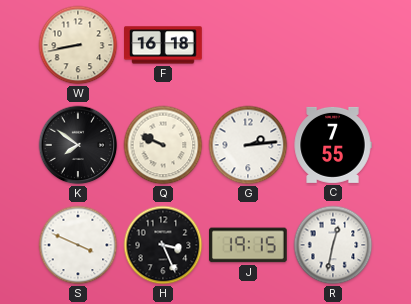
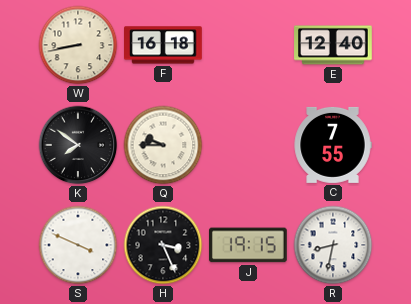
E: none -> 12:40 (333, 45)
Q: 9:49 -> 9:45 (163, 145)
G: 2:14 -> none (248, 145)
R: 12:32 -> 8:32 (333, 245)
